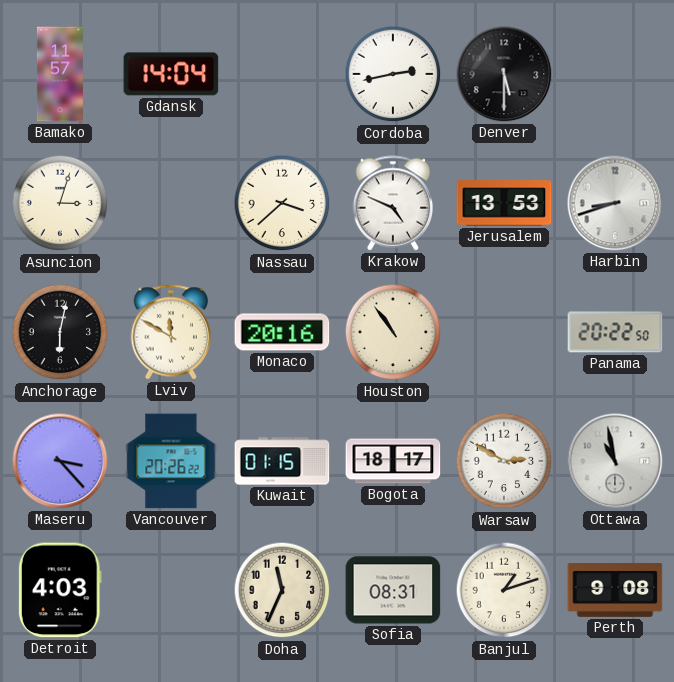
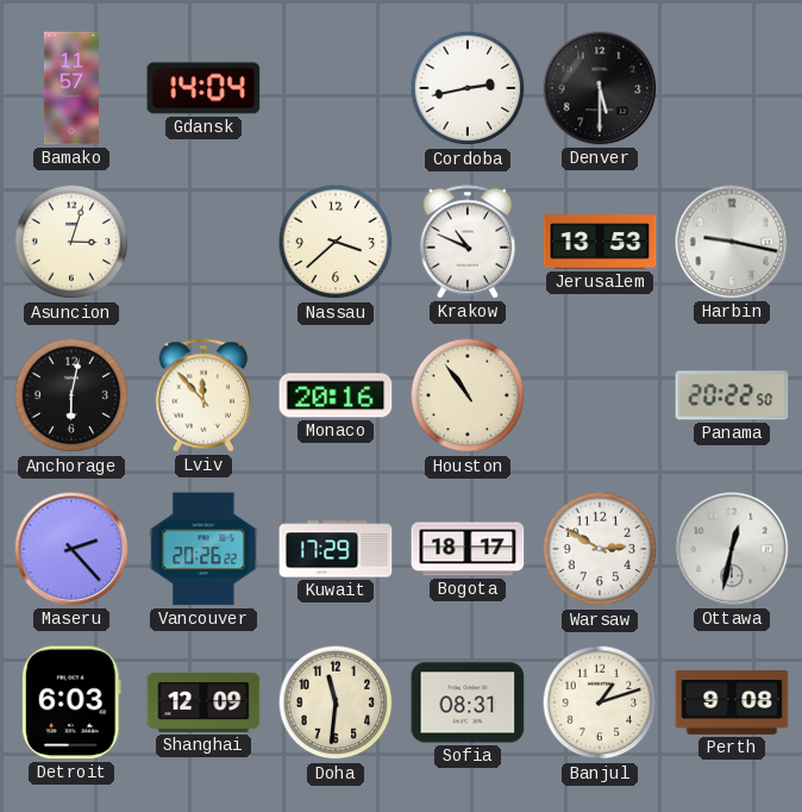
Krakow: 4:49 -> 10:49 (468, 242)
Harbin: 8:42 -> 9:17 (732, 242)
Lviv: 11:50 -> 11:53 (203, 395)
Maseru: 3:23 -> 2:23 (71, 549)
Kuwait: 01:15 -> 17:29 (336, 549)
Ottawa: 10:58 -> 12:32 (732, 549)
Detroit: 4:03 -> 6:03 (71, 702)
Shanghai: none -> 12:09 (203, 702)
Doha: 11:34 -> 11:31 (336, 702)
